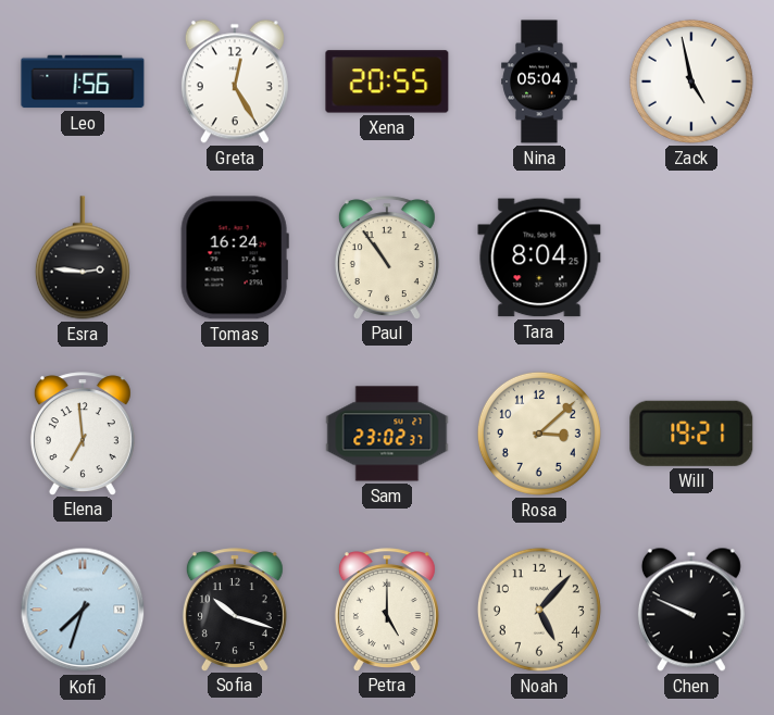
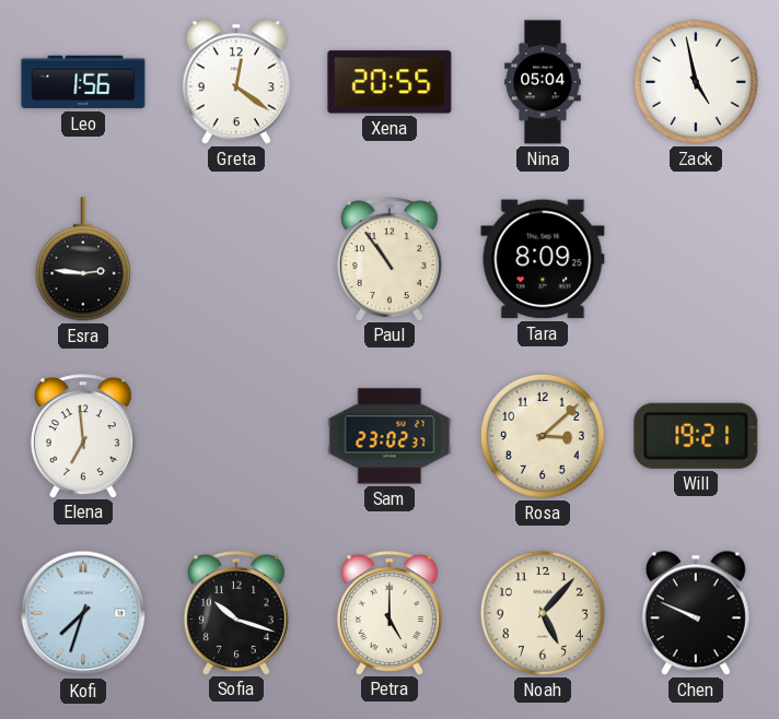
Greta: 12:25 -> 12:21 (236, 82)
Tomas: 16:24 -> none (235, 258)
Tara: 8:04 -> 8:09 (543, 259)
